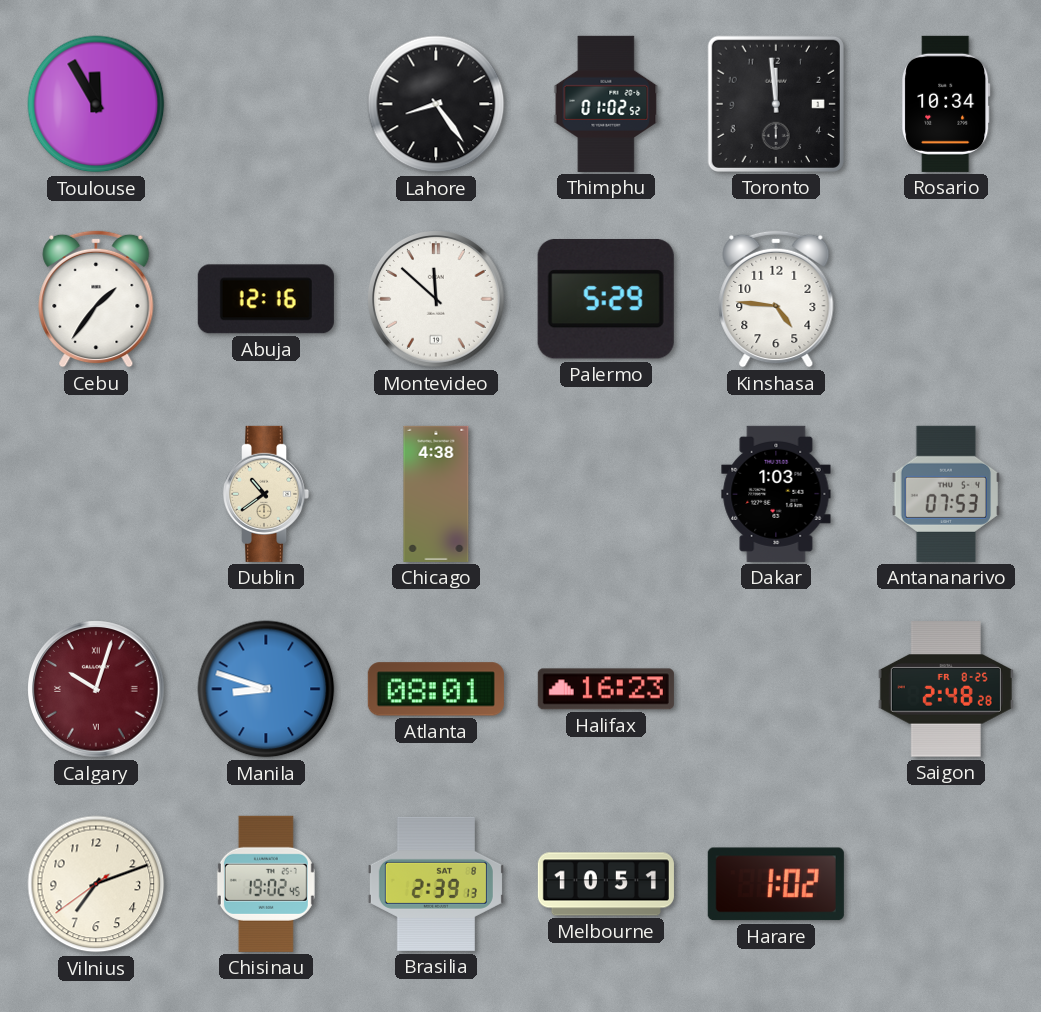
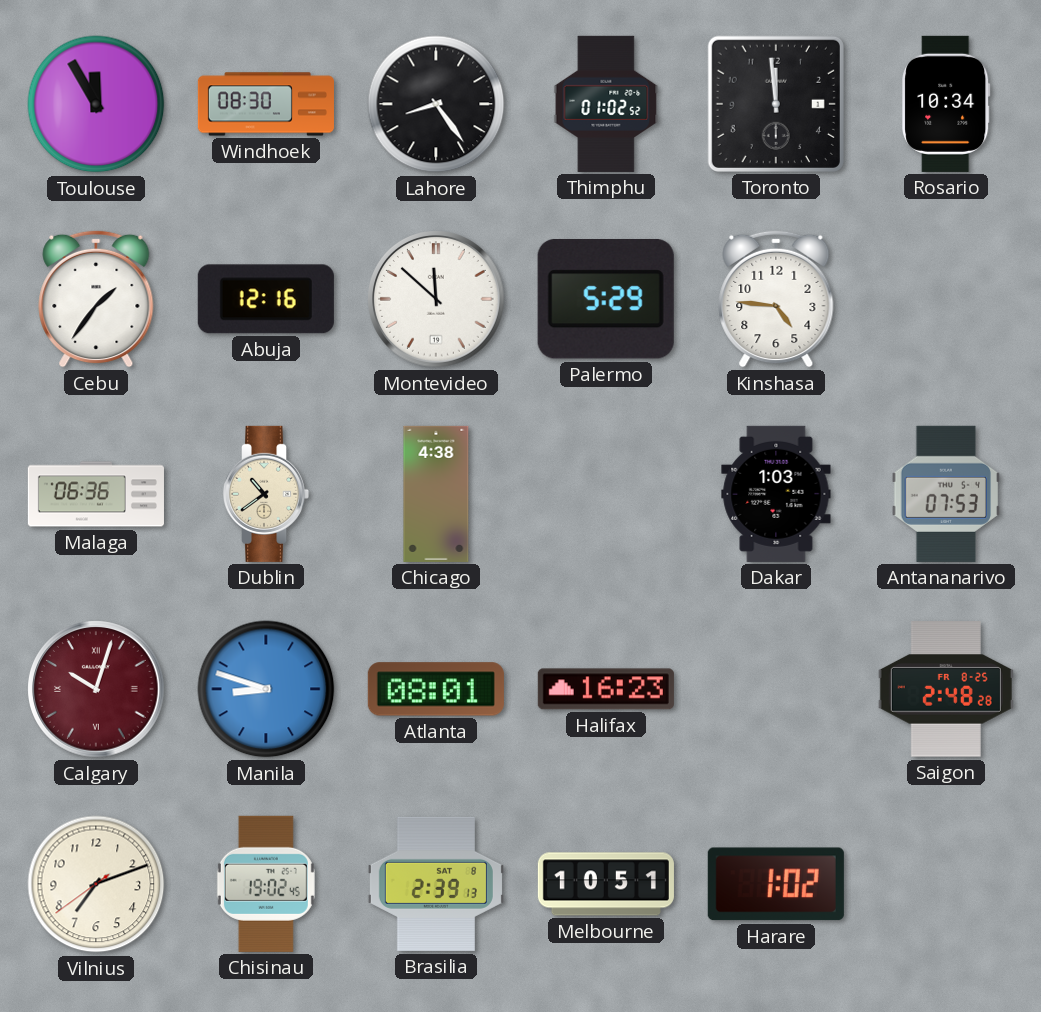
Windhoek: none -> 08:30 (266, 104)
Malaga: none -> 06:36 (96, 494)
